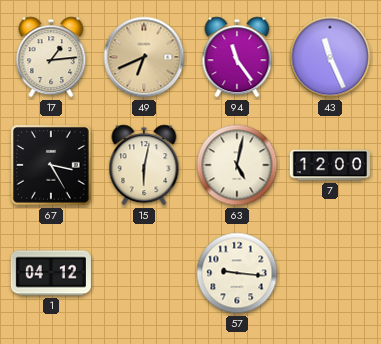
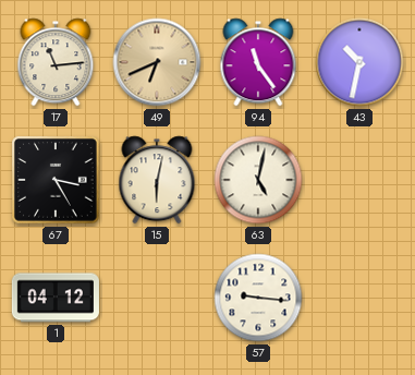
17: 1:14 -> 11:14 (56, 62)
43: 11:26 -> 10:32 (359, 62)
7: 12:00 -> none (330, 165)
